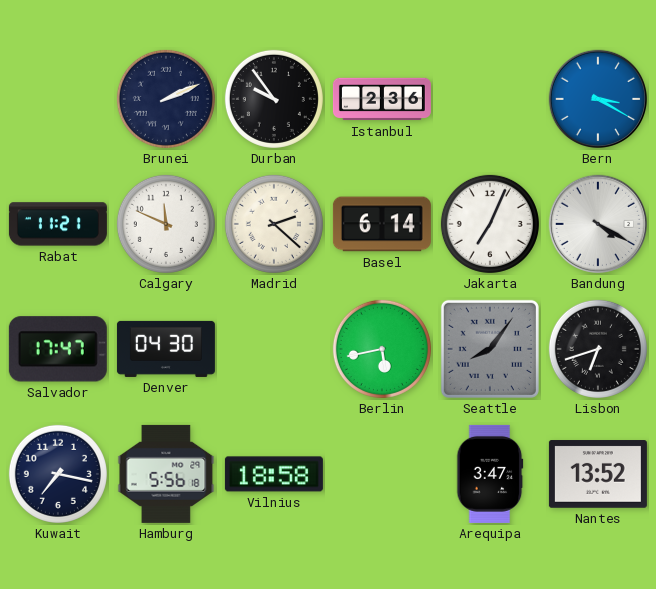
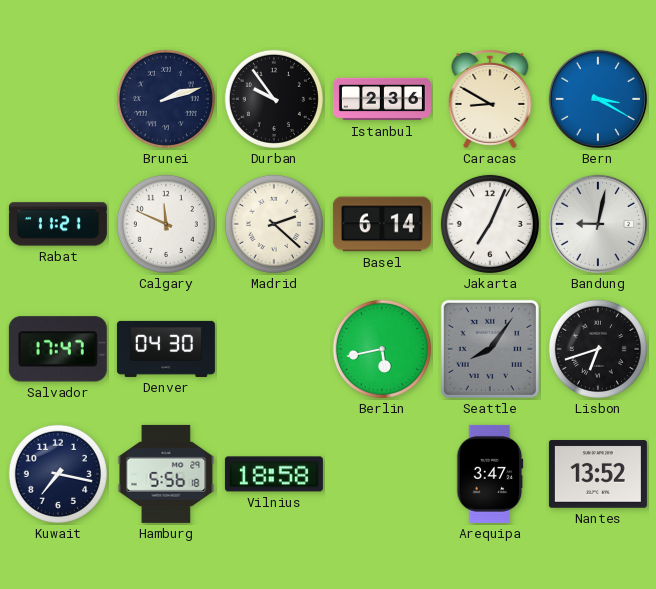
Brunei: 2:11 -> 2:12 (166, 99)
Caracas: none -> 8:50 (490, 99)
Bandung: 4:20 -> 9:02 (598, 224)
